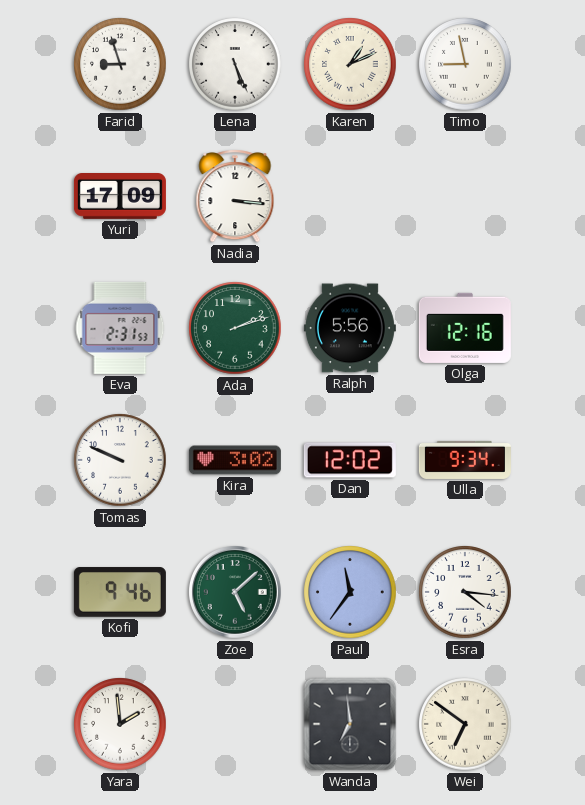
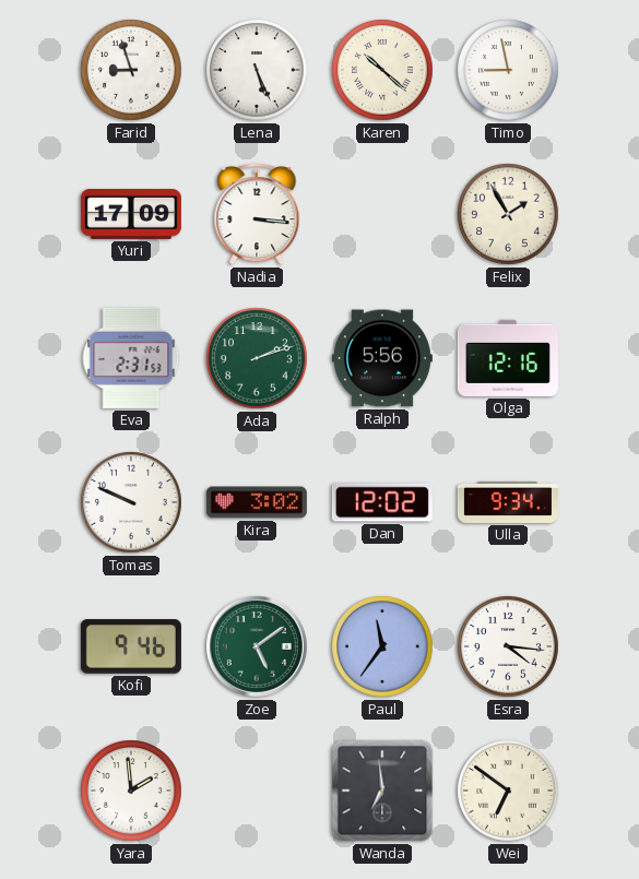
Karen: 1:11 -> 10:22 (382, 70)
Felix: none -> 1:55 (508, 214)
Zoe: 5:08 -> 5:09 (258, 648)
